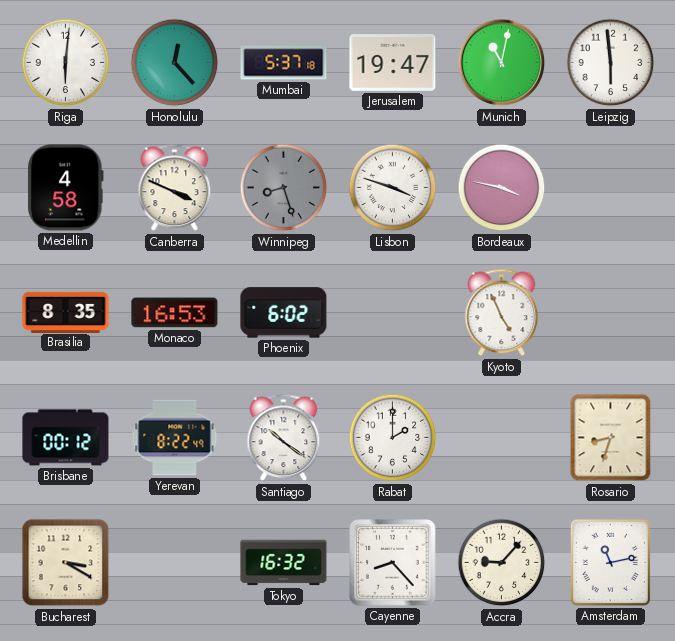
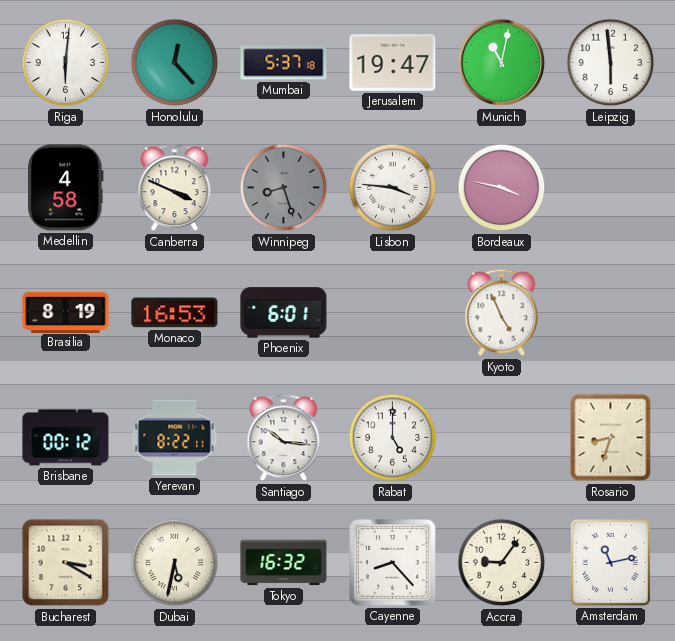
Lisbon: 3:48 -> 3:46 (393, 188)
Brasilia: 8:35 -> 8:19 (66, 312)
Phoenix: 6:02 -> 6:01 (284, 313)
Yerevan: 8:22:49 -> 8:22:11 (175, 438)
Santiago: 10:21 -> 10:16 (284, 438)
Rabat: 2:00 -> 5:00 (393, 438)
Dubai: none -> 5:32 (175, 563)
Accra: 9:07 -> 9:06 (502, 563)
